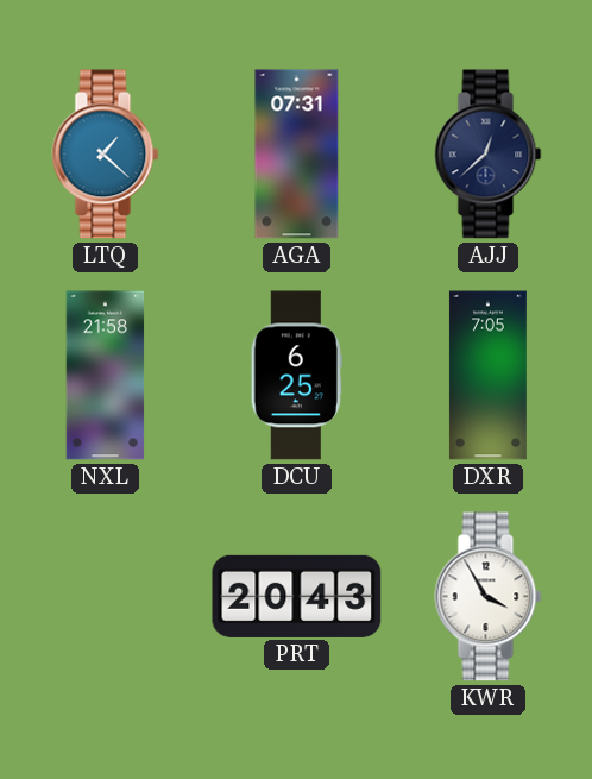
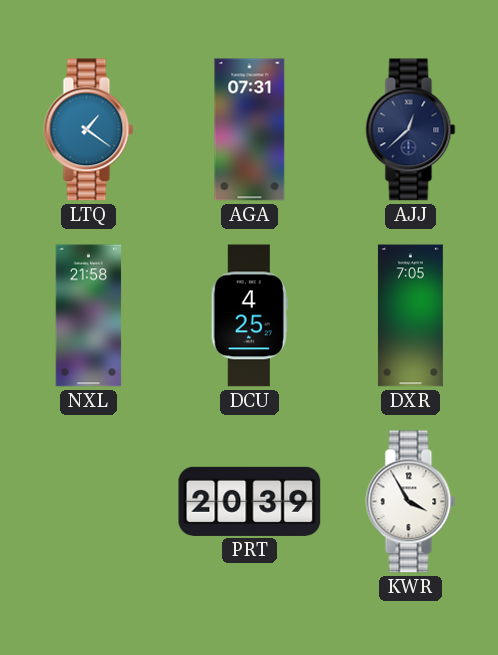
LTQ: 1:22 -> 1:21 (89, 130)
DCU: 6:25 -> 4:25 (249, 316)
PRT: 20:43 -> 20:39 (250, 501)
